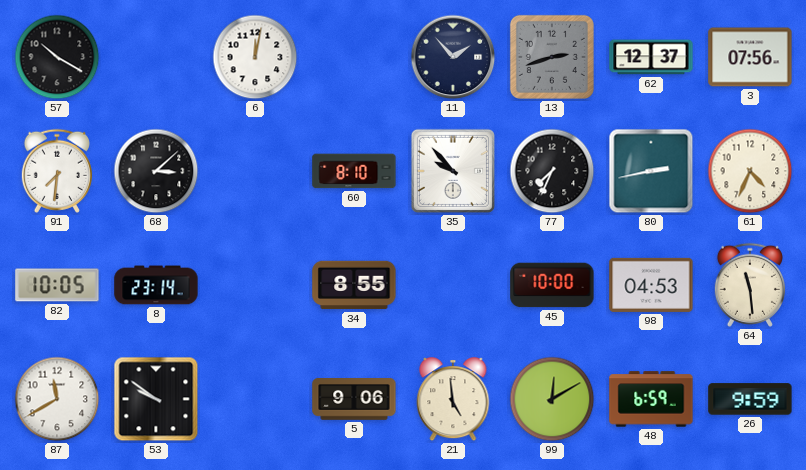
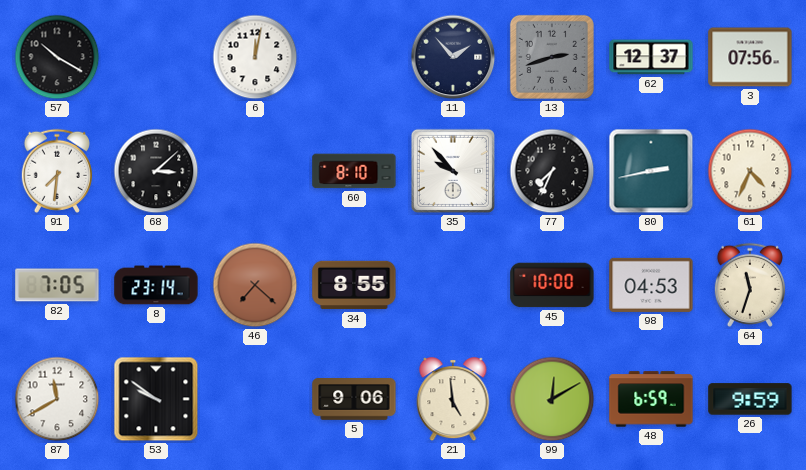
82: 10:05 -> 7:05 (57, 285)
46: none -> 7:22 (255, 285)
64: 11:29 -> 11:33 (750, 285)
